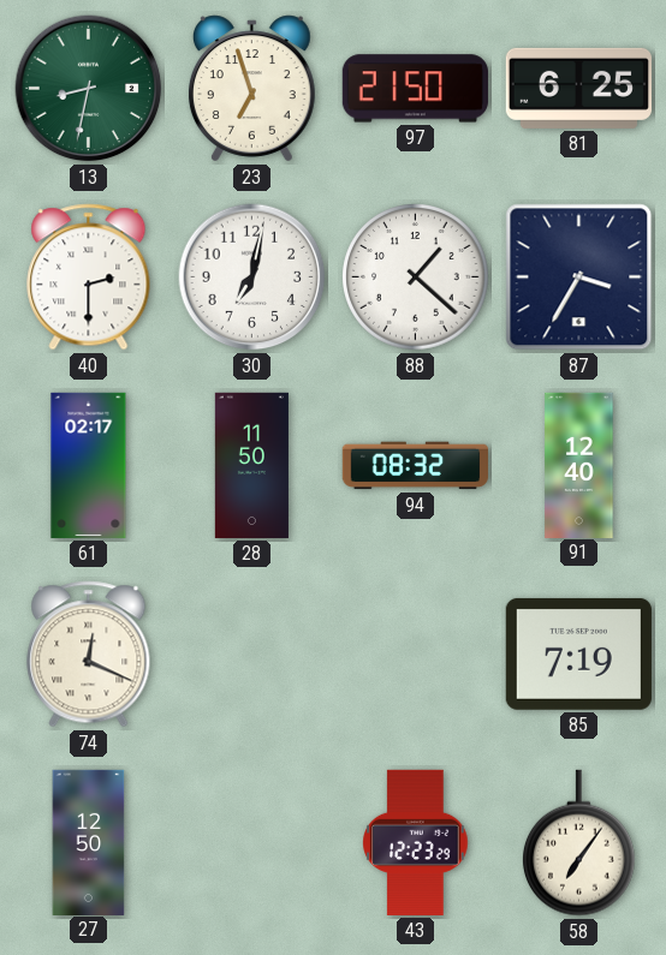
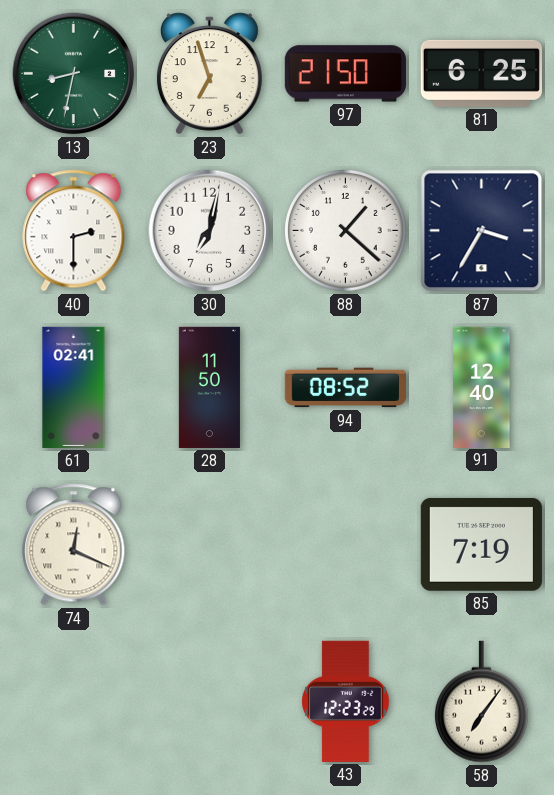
61: 02:17 -> 02:41 (74, 387)
94: 08:32 -> 08:52 (345, 388)
27: 12:50 -> none (89, 842)
